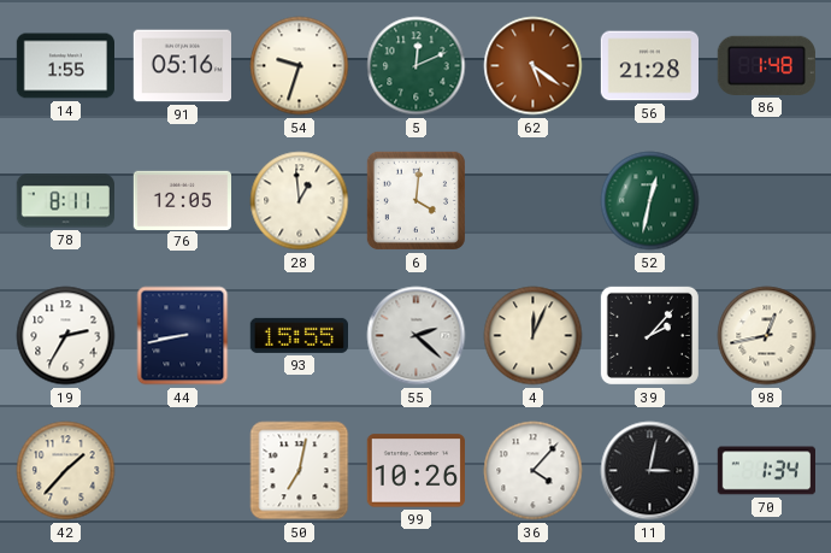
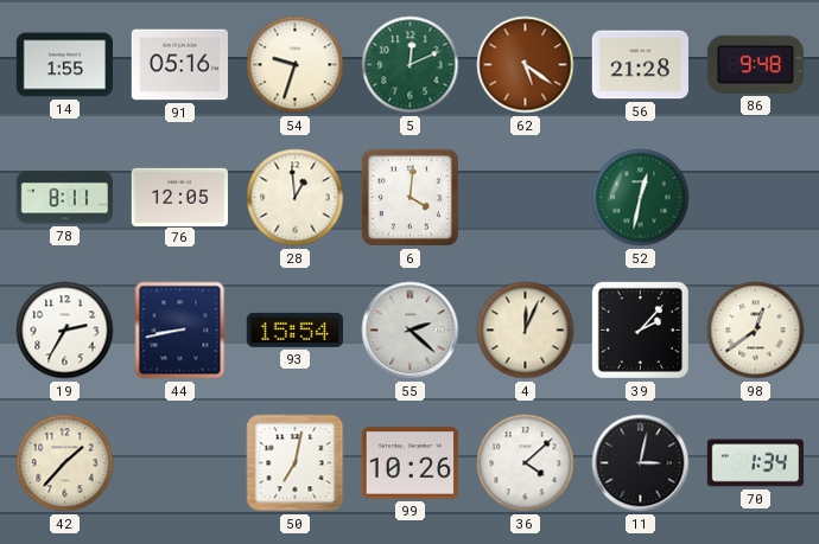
86: 1:48 -> 9:48 (755, 64)
93: 15:55 -> 15:54 (294, 329)
98: 12:43 -> 12:39 (756, 331)
36: 4:07 -> 4:08 (526, 463)
